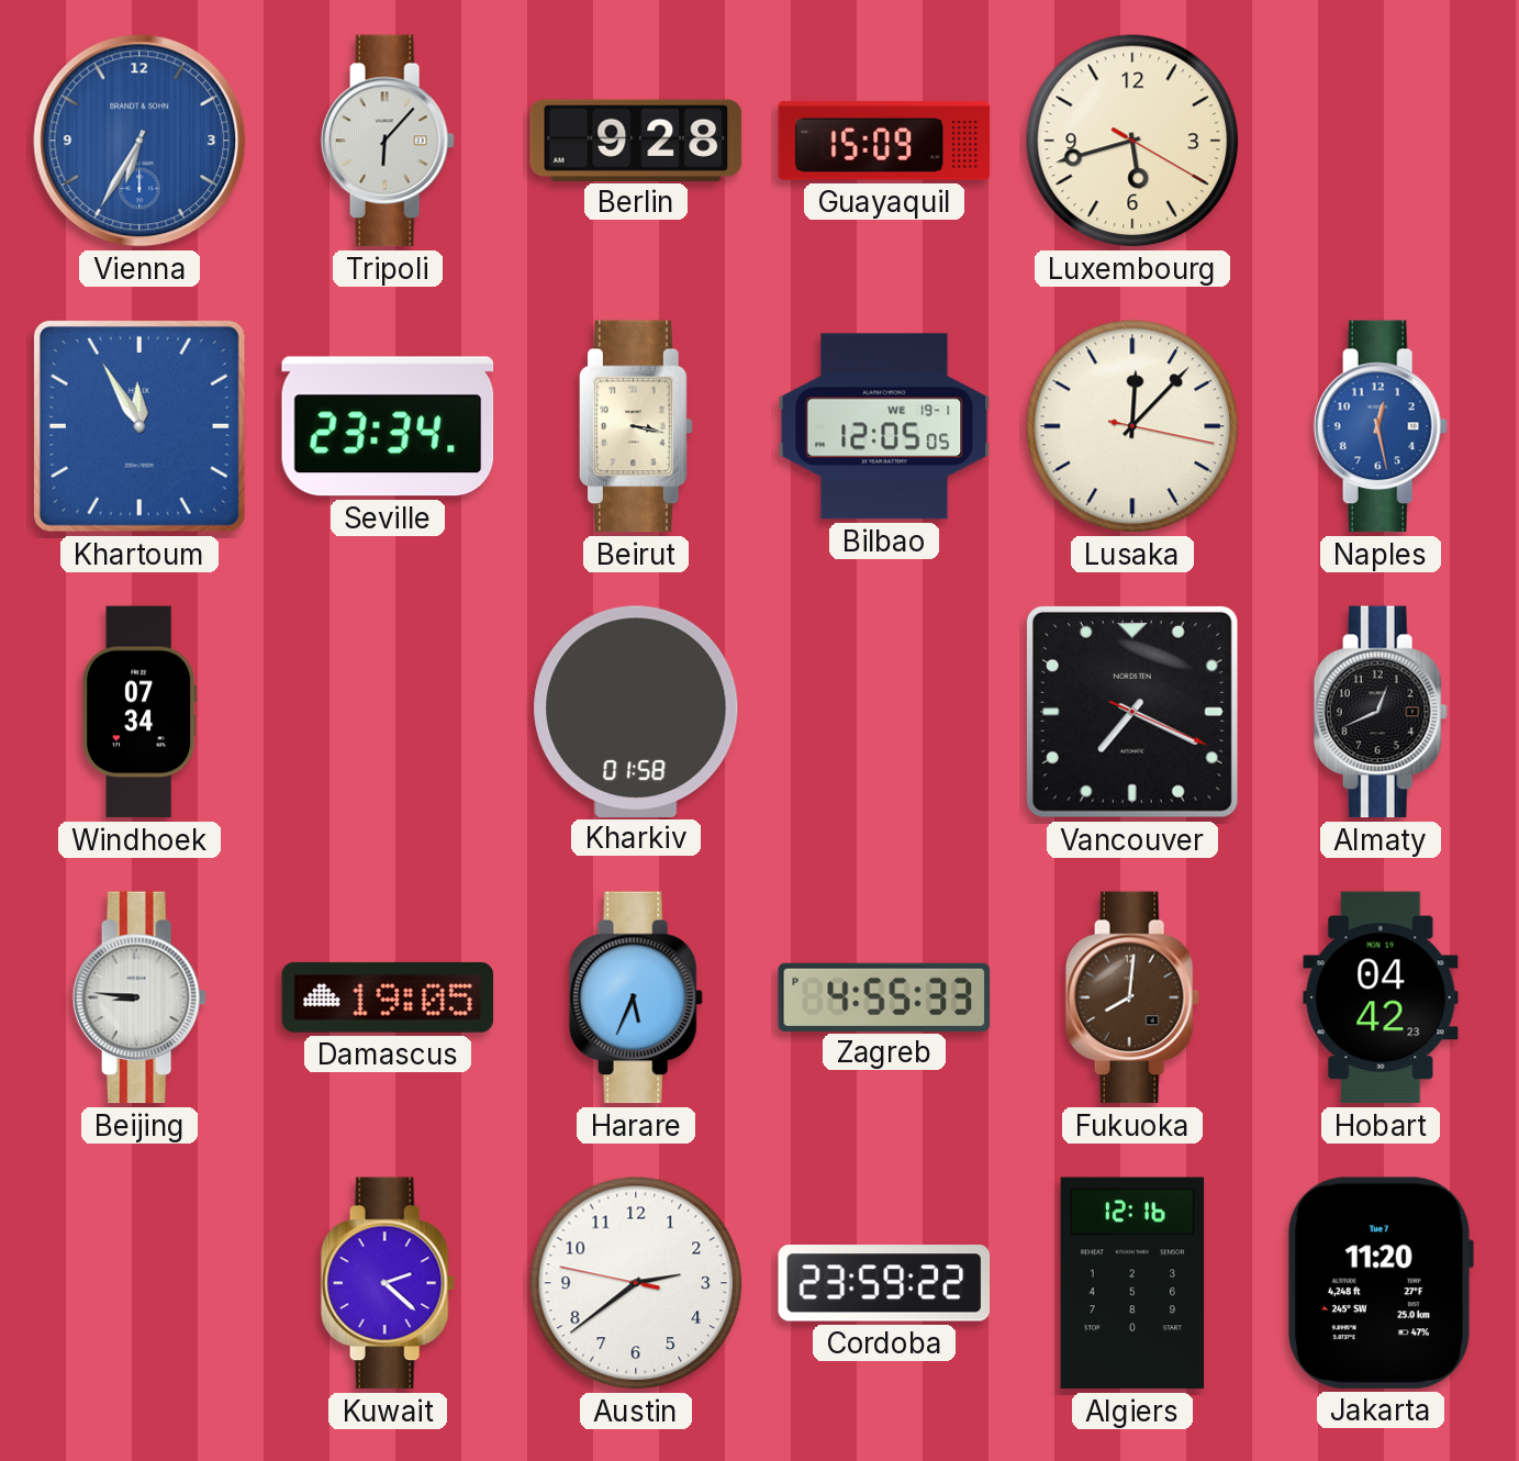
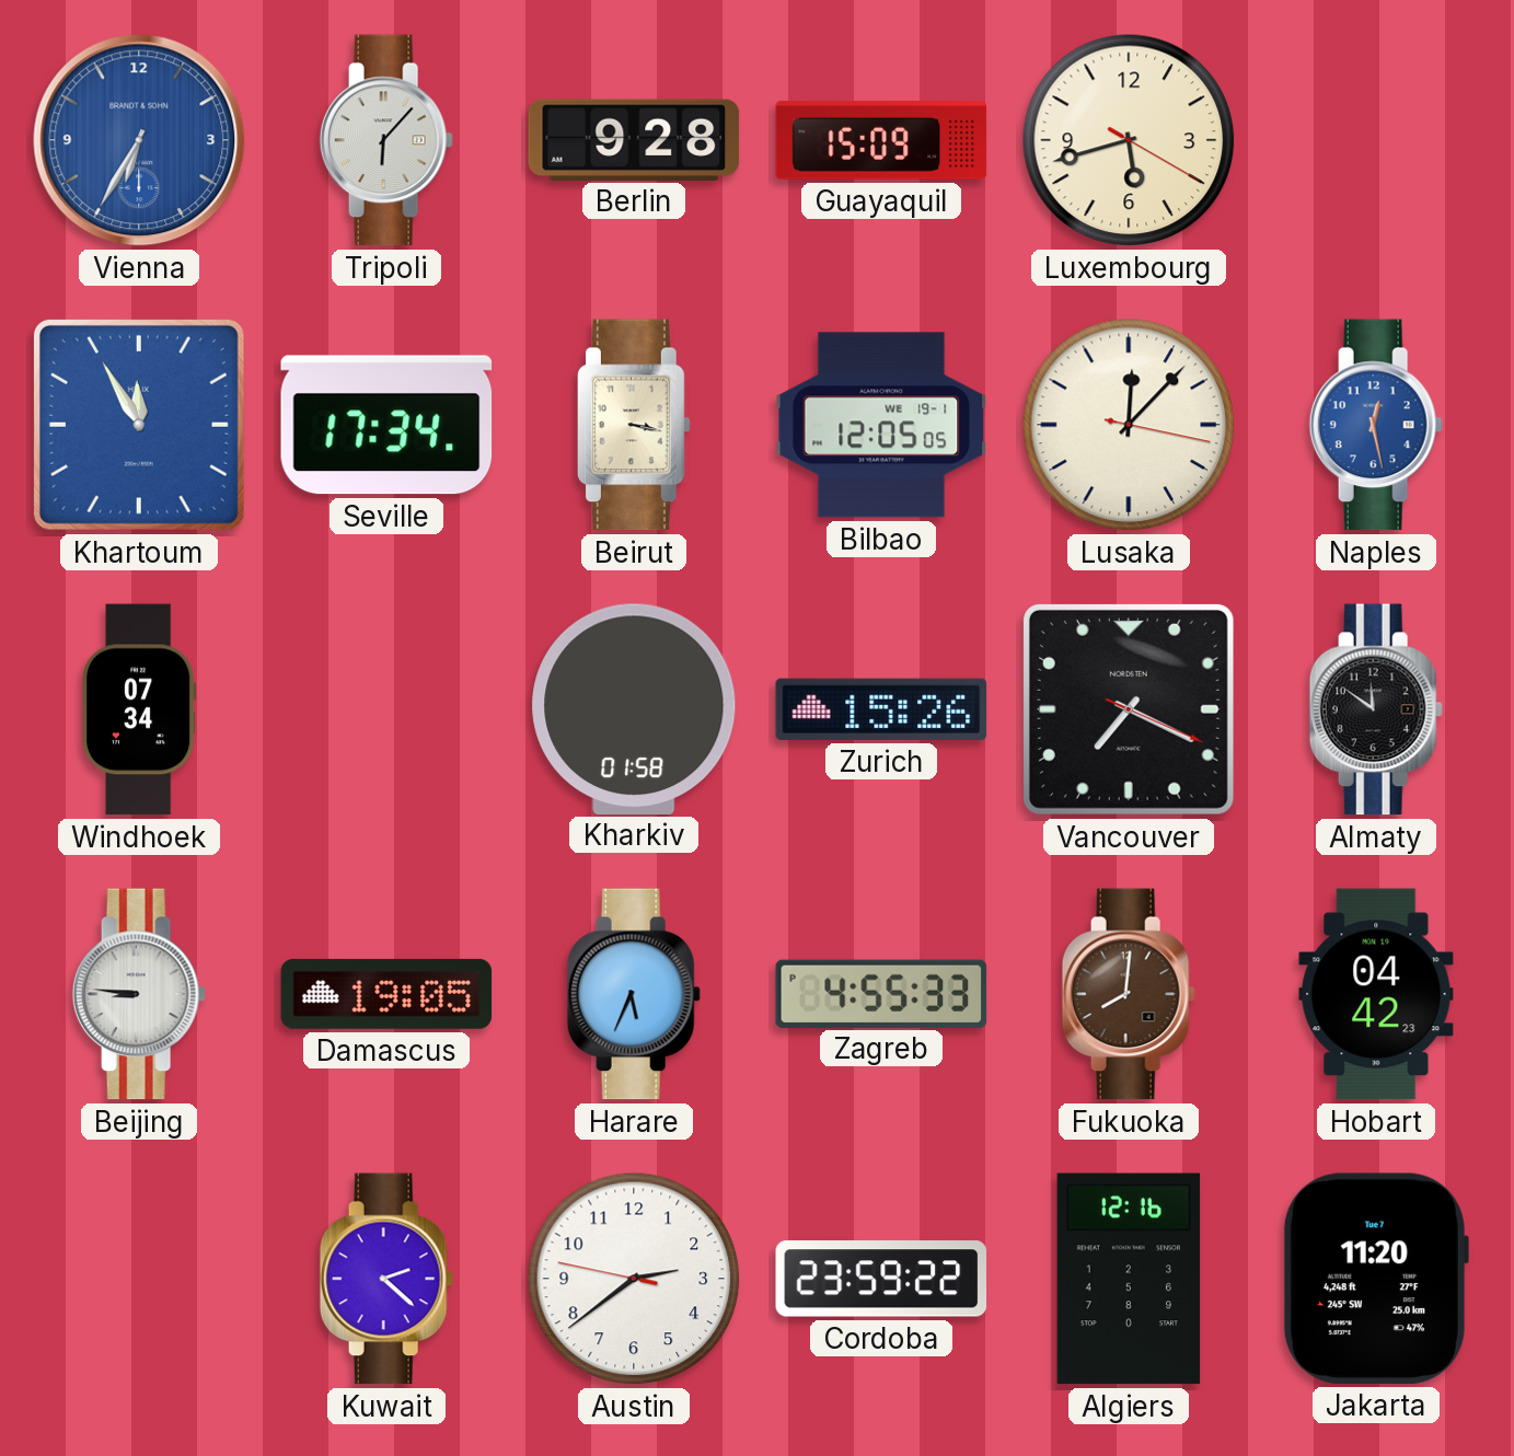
Seville: 23:34 -> 17:34 (386, 425)
Zurich: none -> 15:26 (881, 709)
Almaty: 12:41 -> 11:51 (1376, 709)
